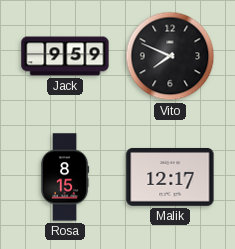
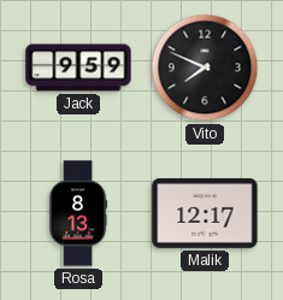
Rosa: 8:15 -> 8:13 (78, 213)
